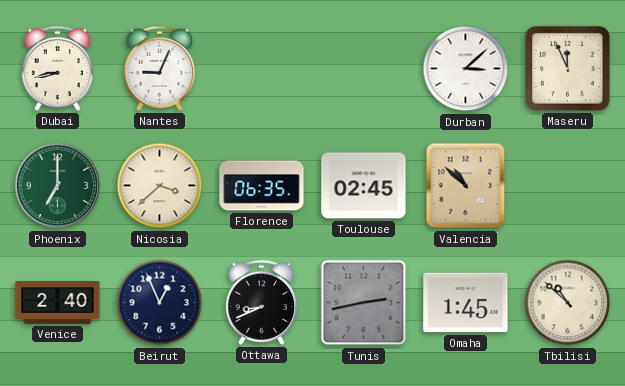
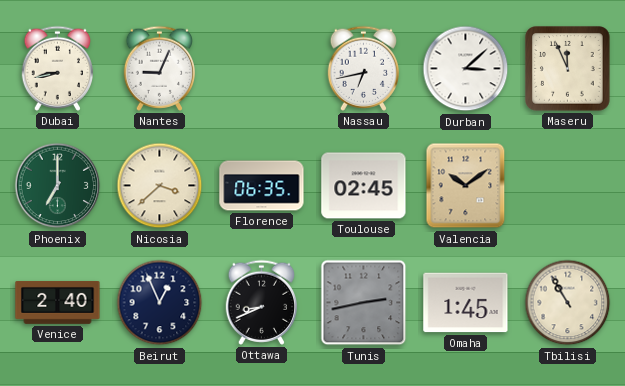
Nassau: none -> 6:43 (363, 68)
Valencia: 10:52 -> 10:09 (466, 186)
Tbilisi: 10:52 -> 10:55 (568, 303)
